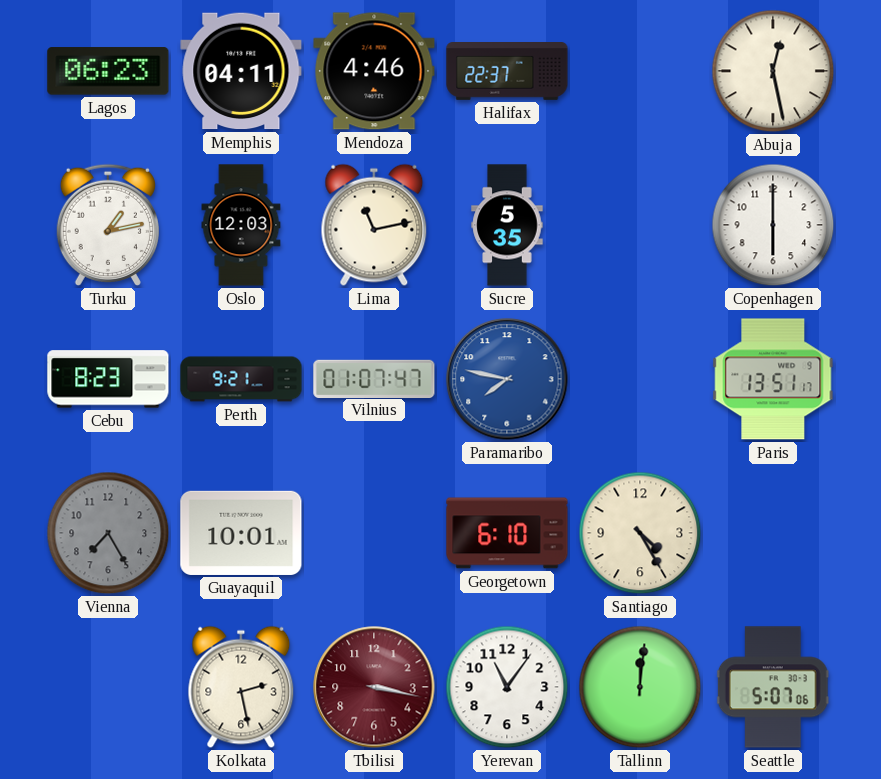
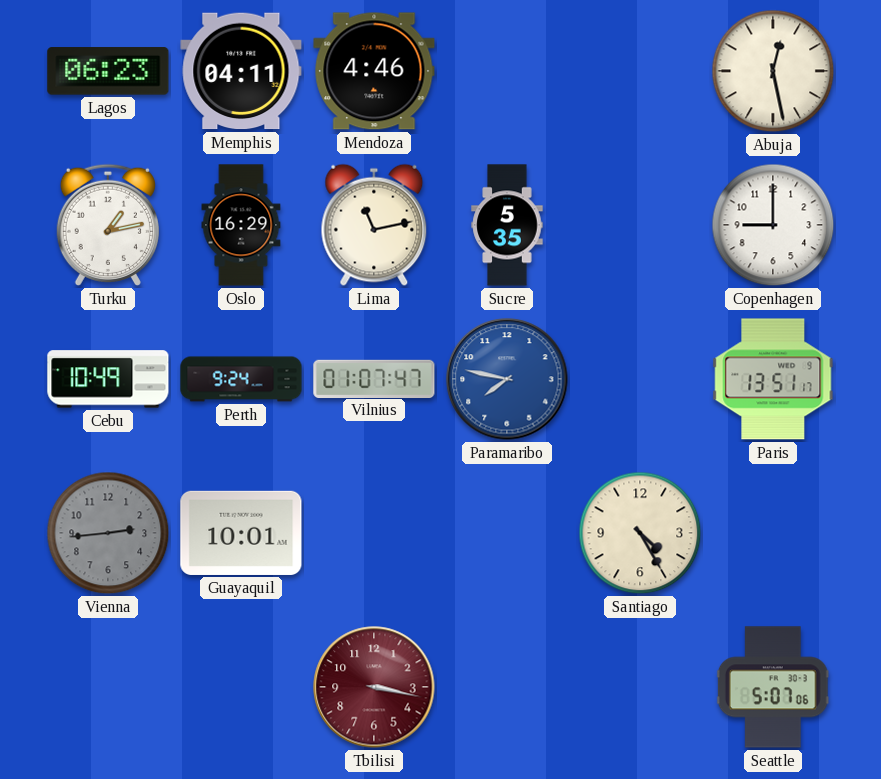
Halifax: 22:37 -> none (507, 72)
Oslo: 12:03 -> 16:29 (241, 225)
Copenhagen: 6:00 -> 9:00 (773, 225)
Cebu: 8:23 -> 10:49 (108, 379)
Perth: 9:21 -> 9:24 (241, 379)
Vienna: 7:25 -> 2:44 (108, 533)
Georgetown: 6:10 -> none (507, 533)
Kolkata: 2:28 -> none (241, 687)
Yerevan: 11:06 -> none (507, 687)
Tallinn: 12:01 -> none (640, 687)
